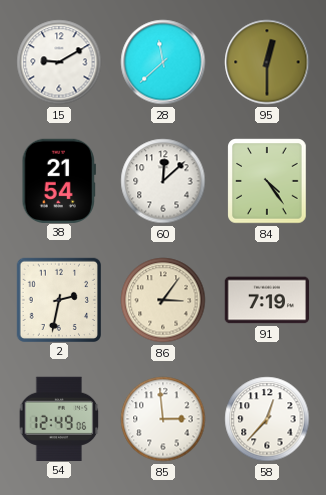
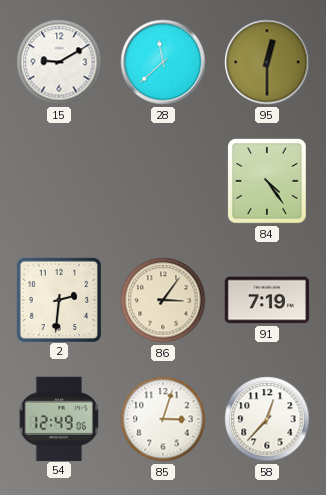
38: 21:54 -> none (59, 180)
60: 12:08 -> none (163, 181)
2: 2:32 -> 2:31 (58, 299)
85: 2:59 -> 3:03 (163, 419)
